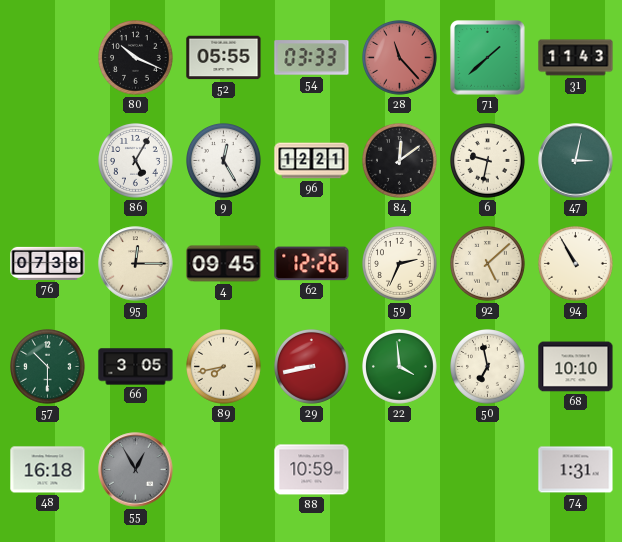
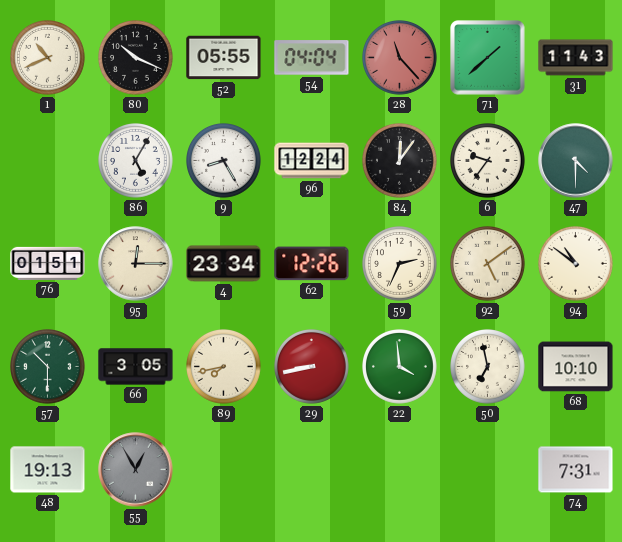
1: none -> 10:41 (48, 58)
54: 03:33 -> 04:04 (312, 58)
9: 12:25 -> 8:25 (224, 161)
96: 12:21 -> 12:24 (312, 161)
84: 12:09 -> 12:06 (400, 161)
6: 9:32 -> 9:36 (488, 161)
47: 3:02 -> 4:30 (576, 161)
76: 07:38 -> 01:51 (48, 263)
4: 09:45 -> 23:34 (224, 264)
92: 5:08 -> 5:09 (488, 264)
94: 10:55 -> 10:51 (576, 264)
48: 16:18 -> 19:13 (48, 470)
88: 10:59 -> none (312, 470)
74: 1:31 -> 7:31 (576, 470)
